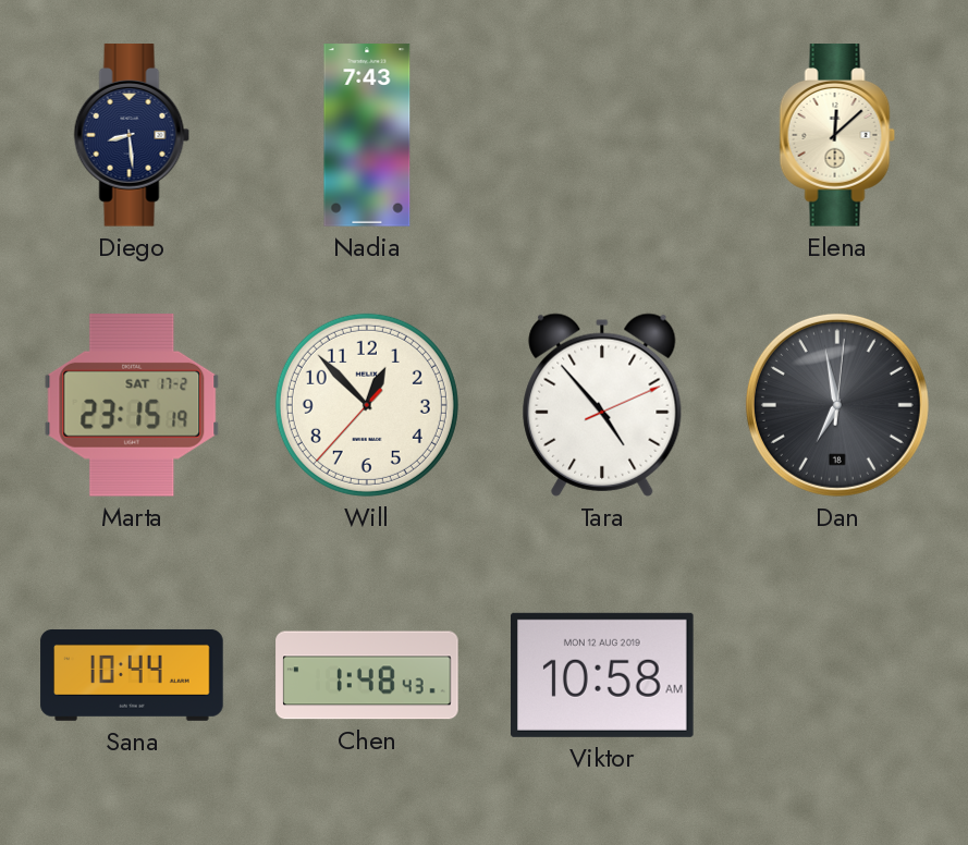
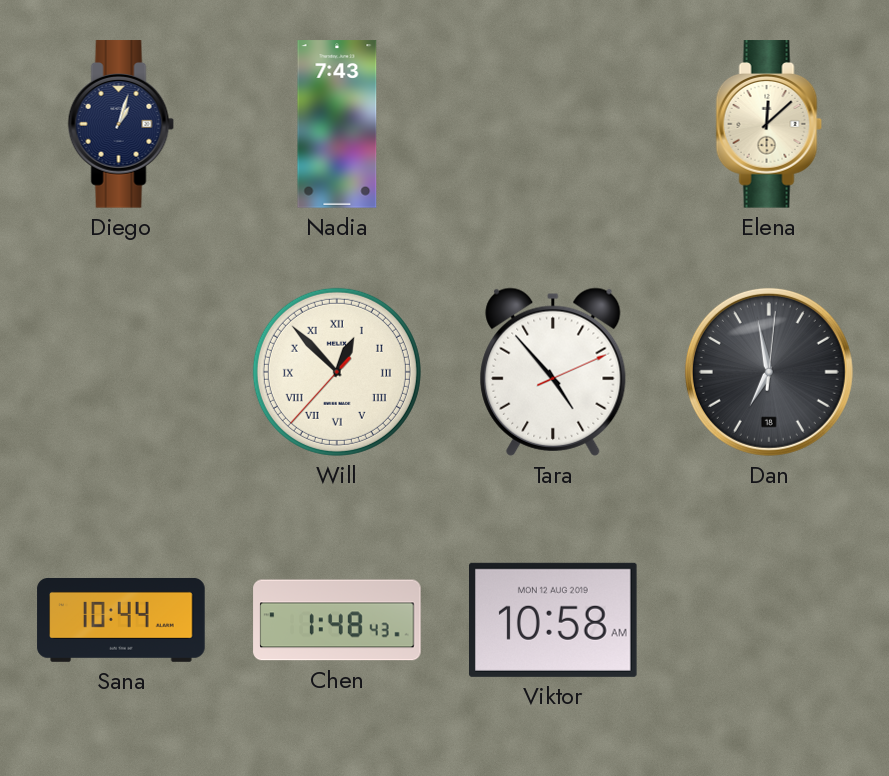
Diego: 8:29 -> 1:03 (121, 124)
Marta: 23:15 -> none (132, 405)
Will numerals: Arabic -> Roman (337, 372)
